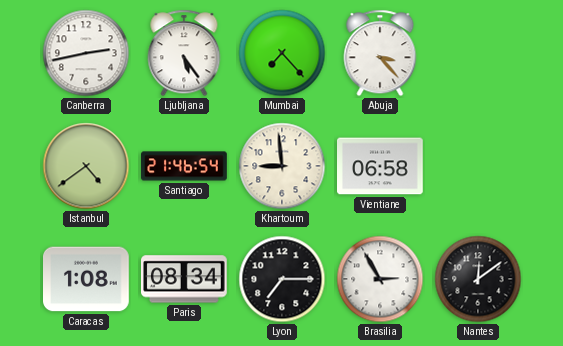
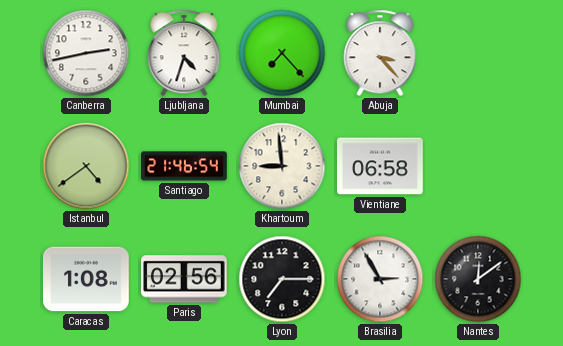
Ljubljana: 5:24 -> 4:33 (184, 53)
Paris: 08:34 -> 02:56 (185, 279)
